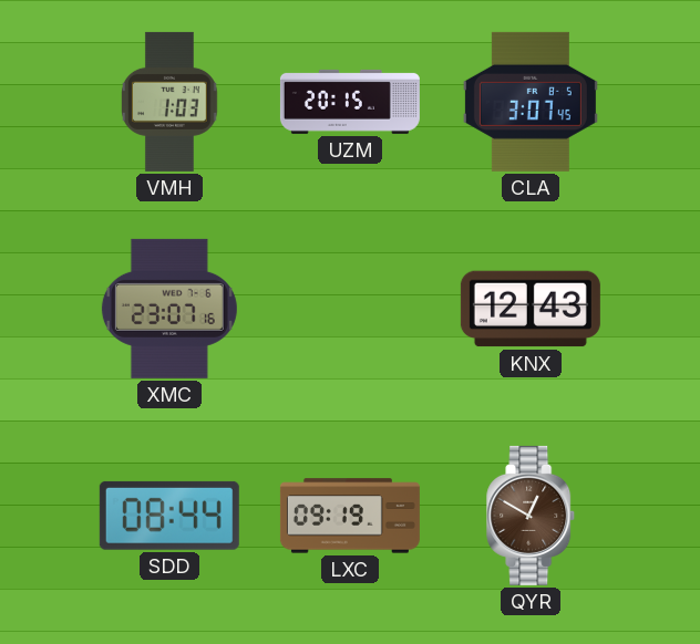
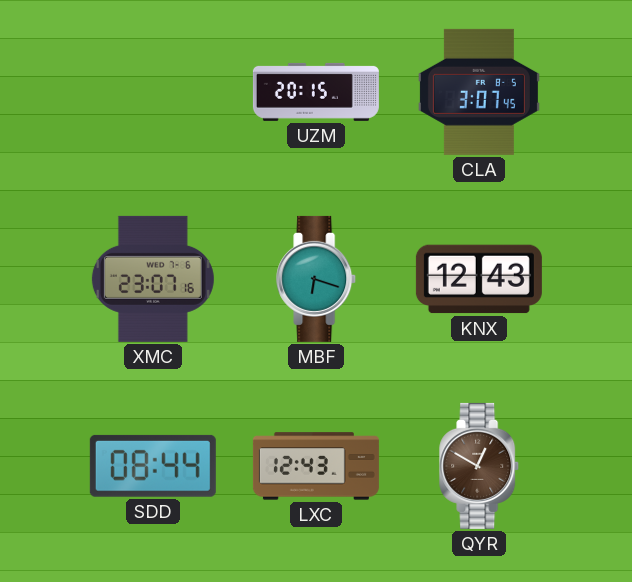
VMH: 1:03 -> none (171, 102)
MBF: none -> 6:18 (317, 279)
LXC: 09:19 -> 12:43 (316, 466)
